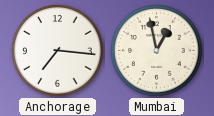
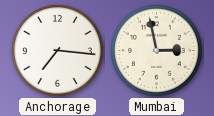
Mumbai: 12:58 -> 2:58 (157, 51)
